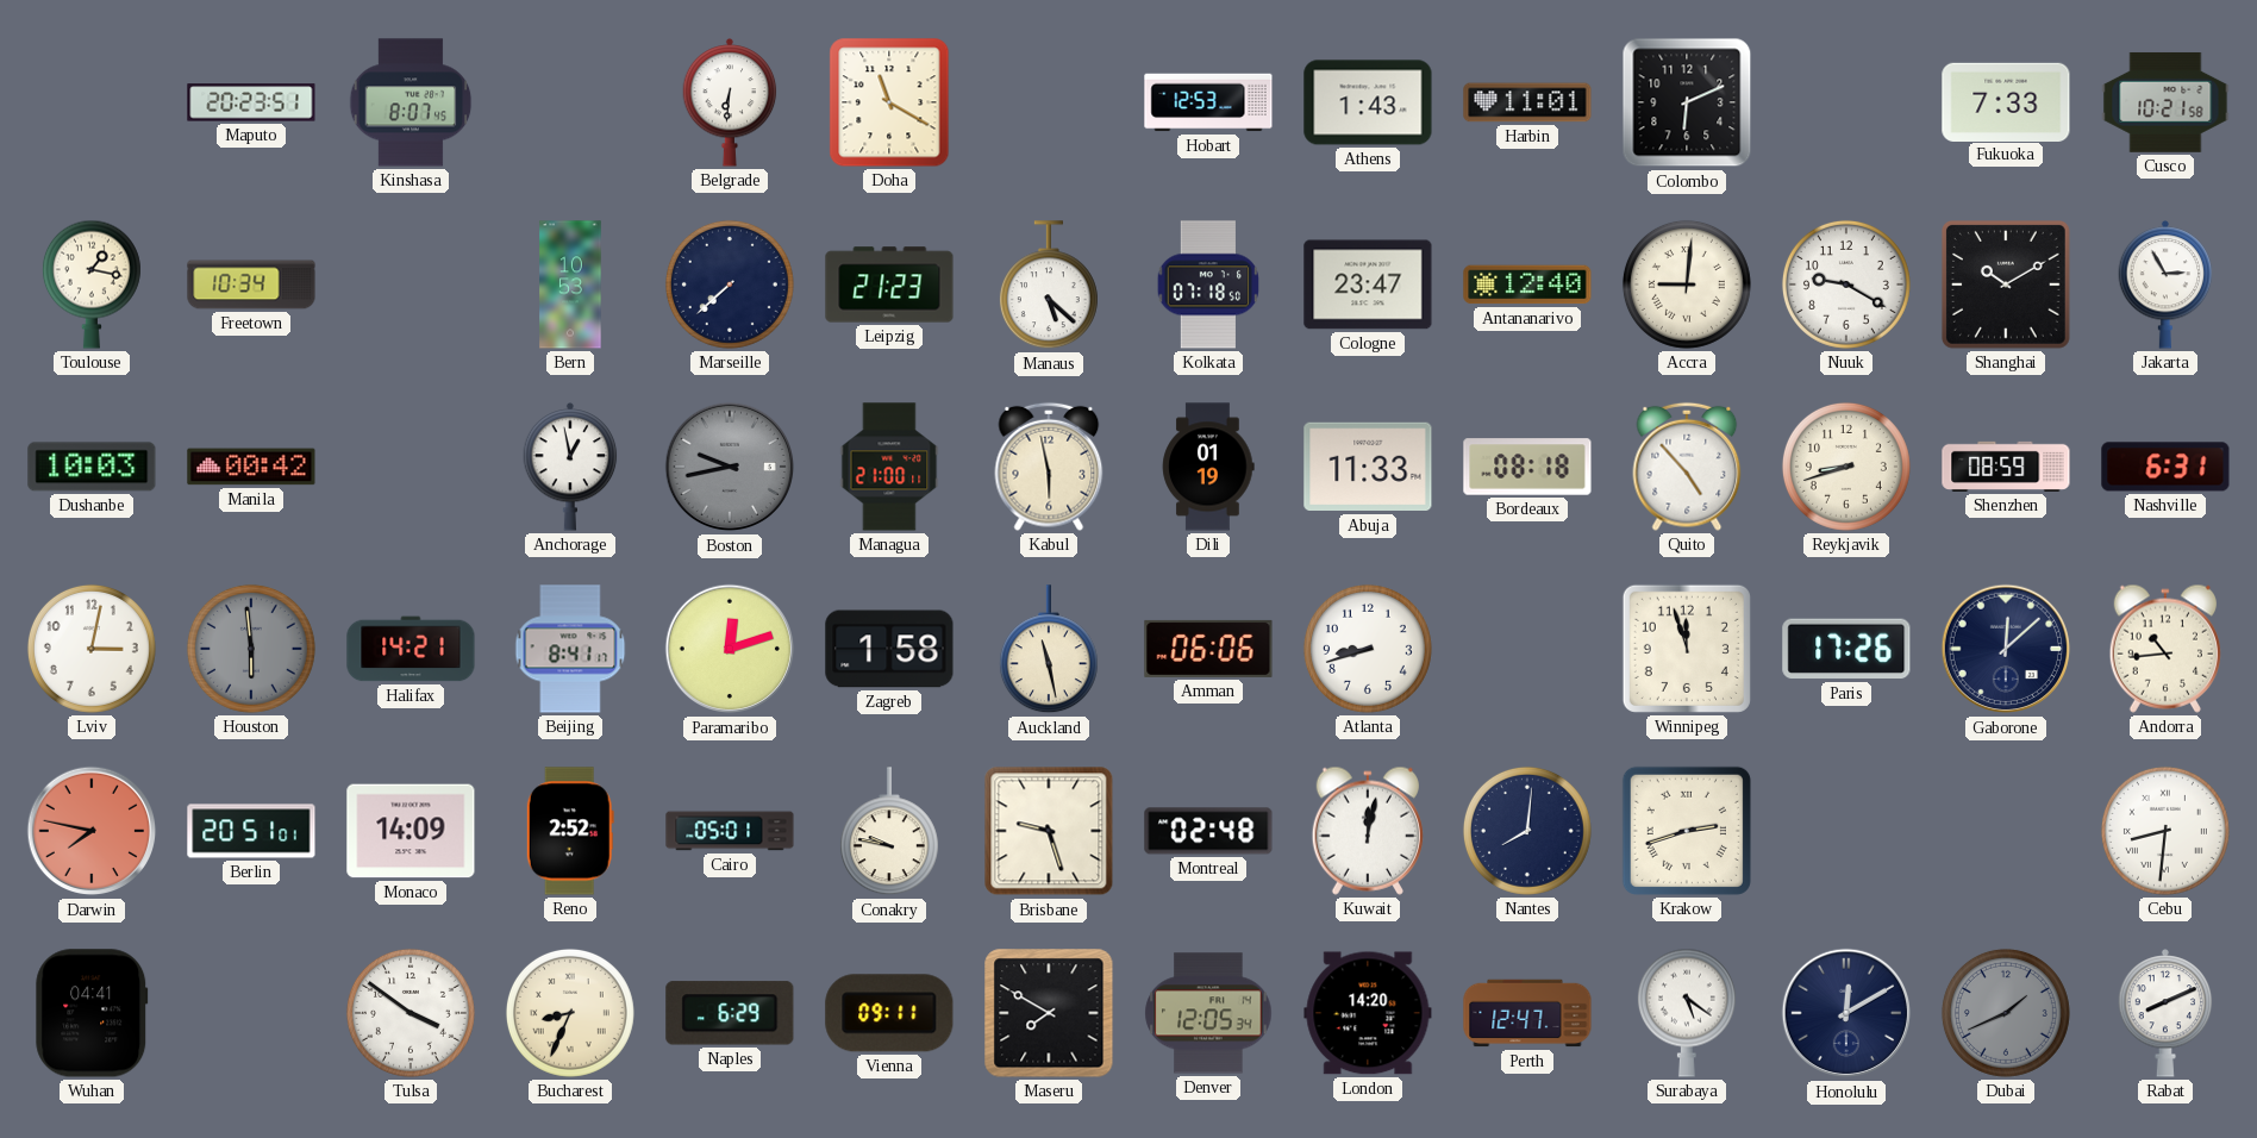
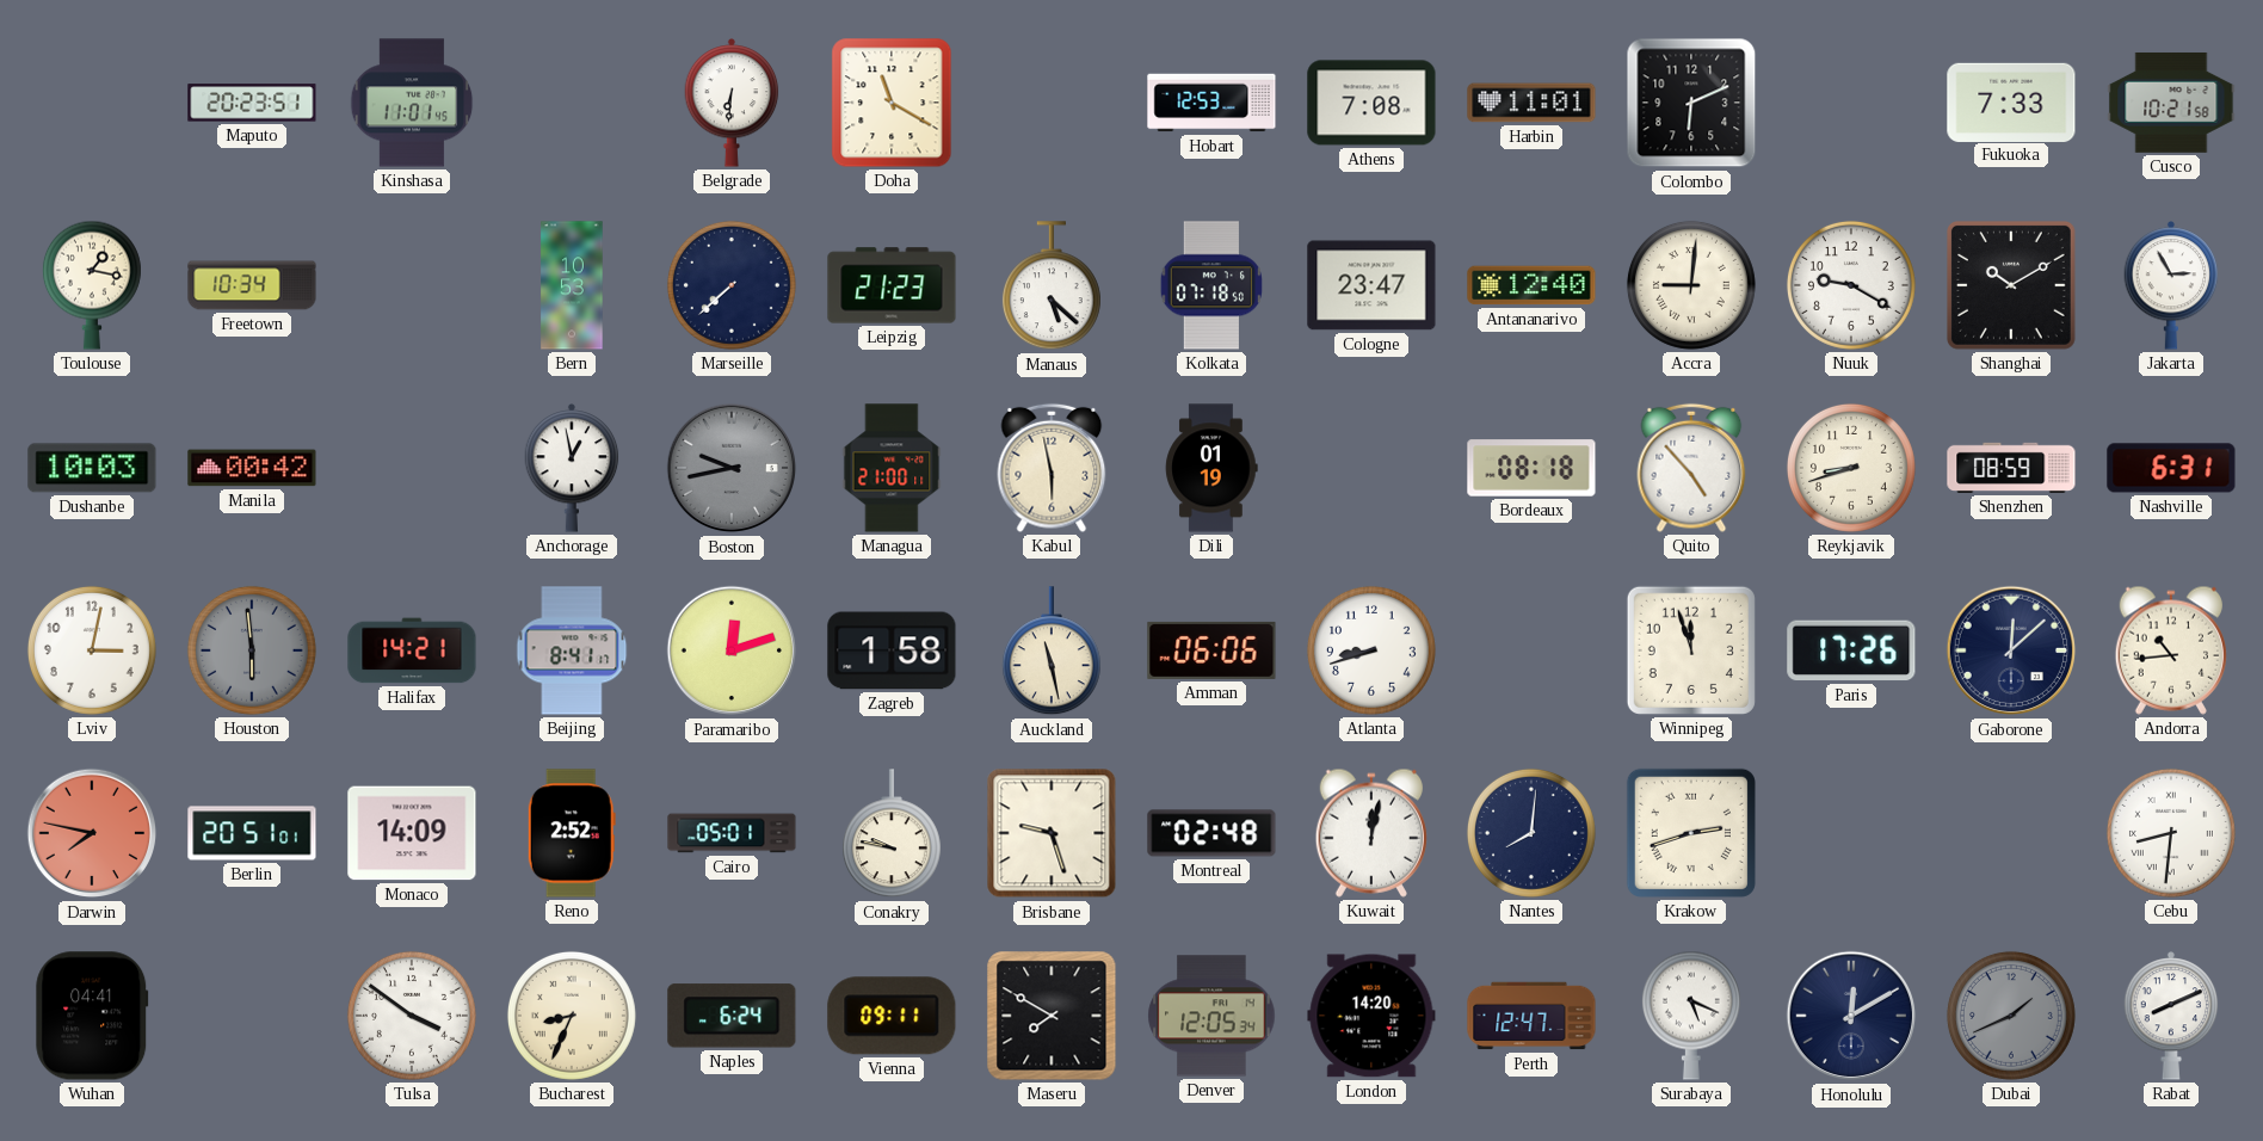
Kinshasa: 8:07 -> 11:01 (412, 103)
Athens: 1:43 -> 7:08 (1371, 103)
Abuja: 11:33 -> none (1368, 467)
Naples: 6:29 -> 6:24 (732, 1016)
Surabaya: 5:21 -> 5:19 (1691, 1016)
